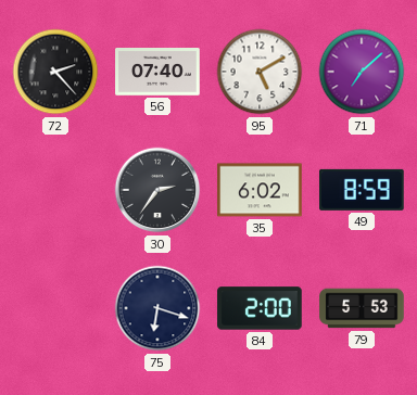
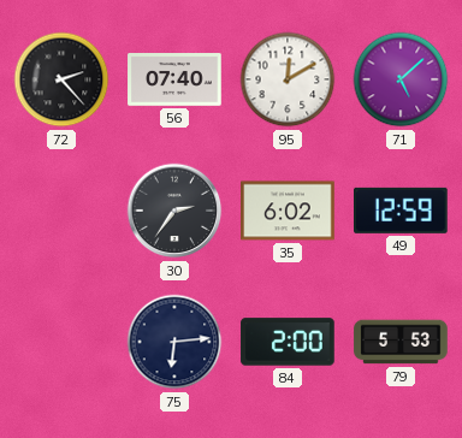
95: 5:10 -> 12:10 (288, 79)
71: 7:08 -> 5:08 (401, 79)
49: 8:59 -> 12:59 (402, 211)
75: 6:18 -> 6:14 (174, 342)
